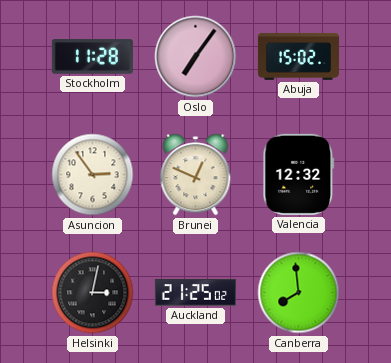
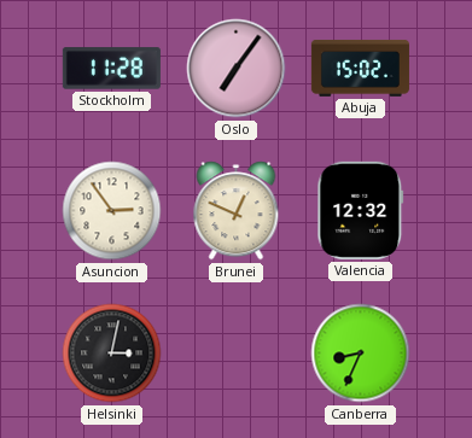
Auckland: 21:25 -> none (195, 293)
Canberra: 7:59 -> 8:34 (361, 354)
